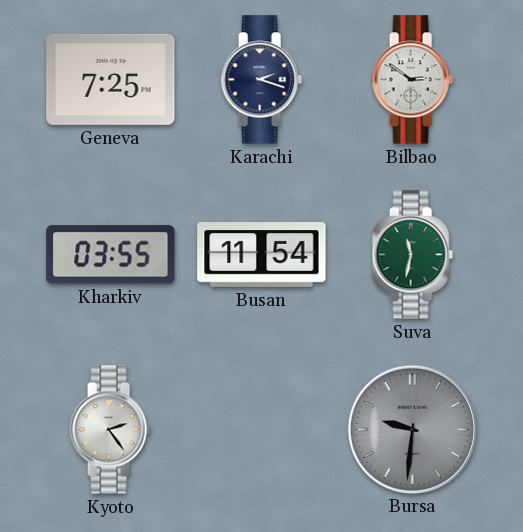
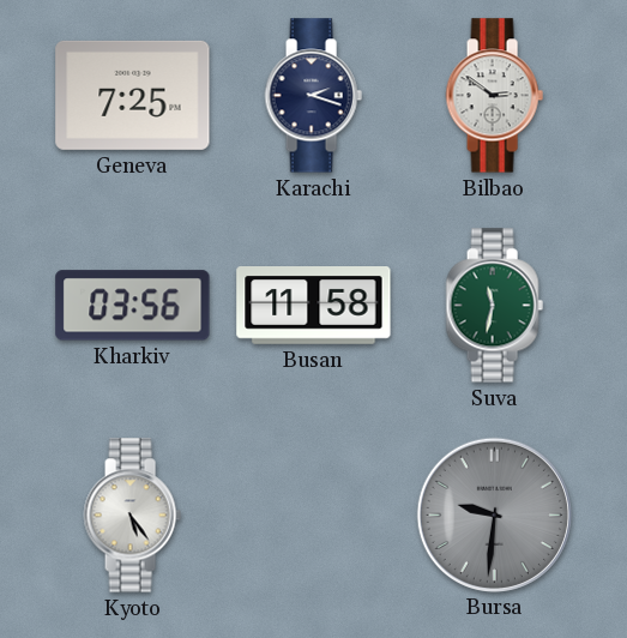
Kharkiv: 03:55 -> 03:56 (133, 306)
Busan: 11:54 -> 11:58 (314, 306)
Kyoto: 2:24 -> 5:24 (132, 516)
